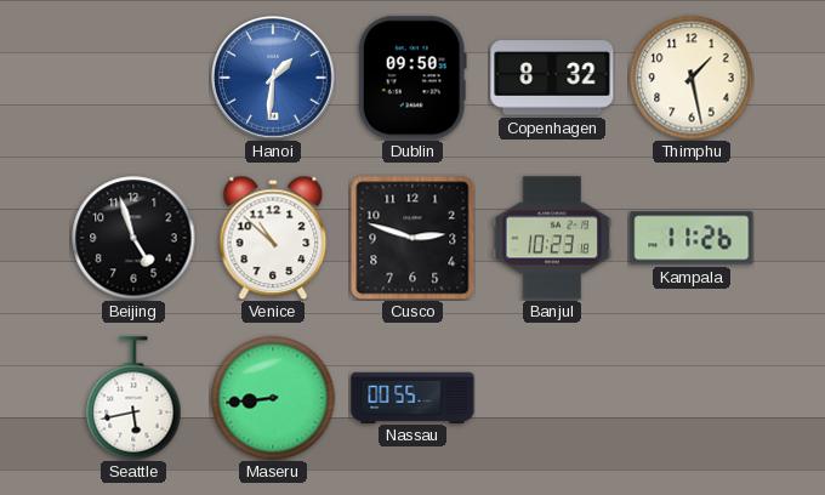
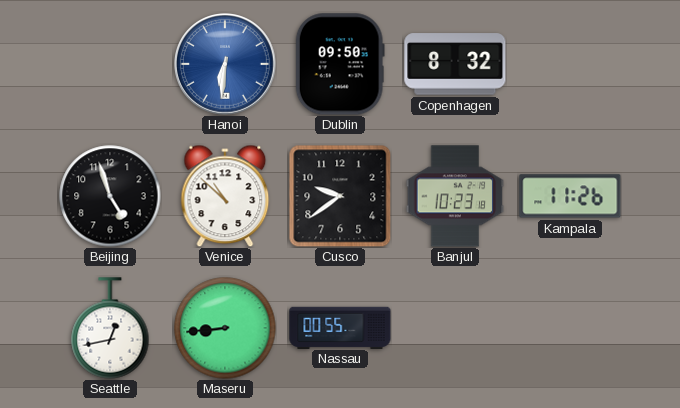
Hanoi: 1:31 -> 6:31 (226, 65)
Thimphu: 1:28 -> none (692, 78)
Cusco: 2:48 -> 9:39 (340, 196)
Seattle: 5:43 -> 12:43 (110, 328)
